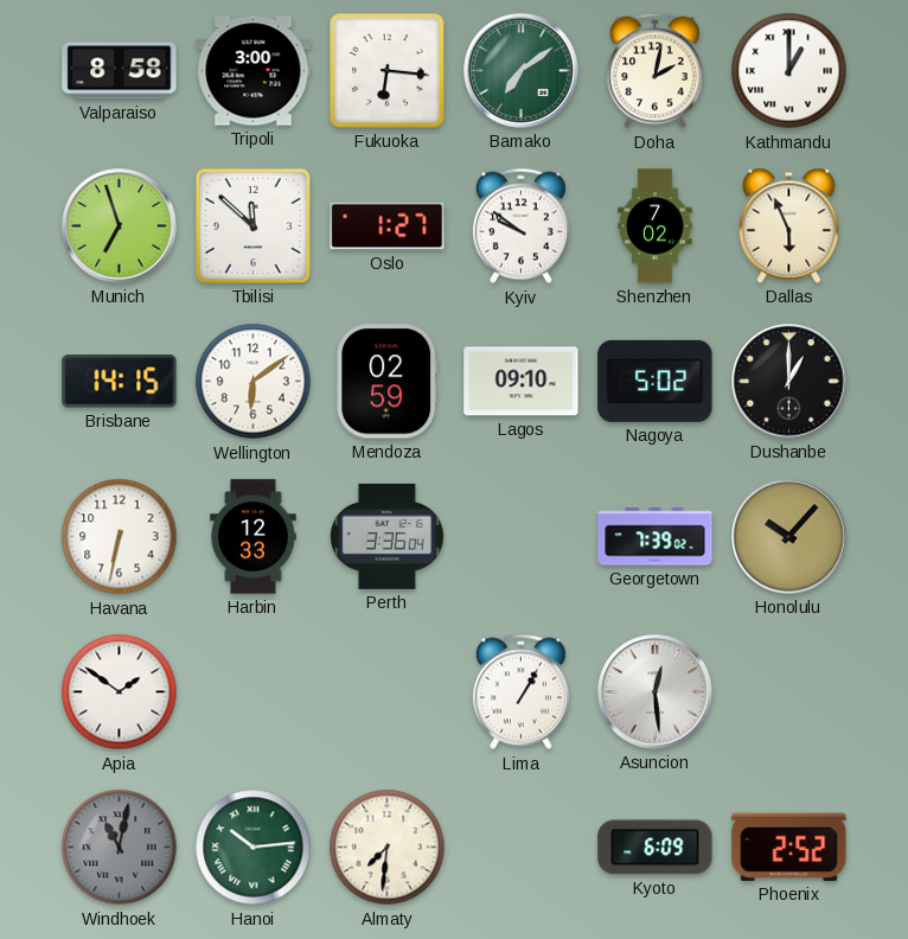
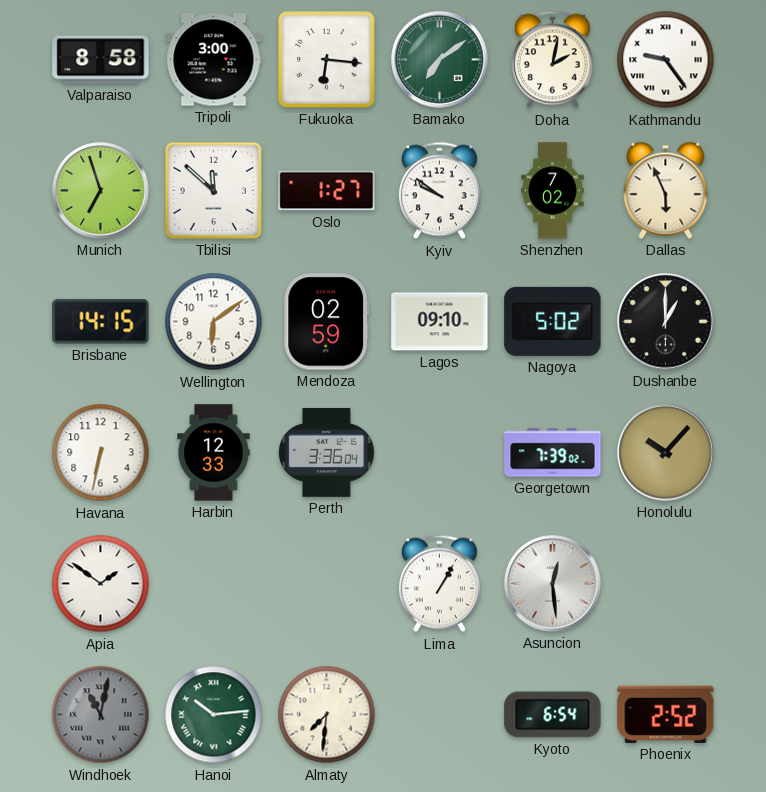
Kathmandu: 1:00 -> 9:24 (666, 60)
Kyoto: 6:09 -> 6:54 (553, 715)
